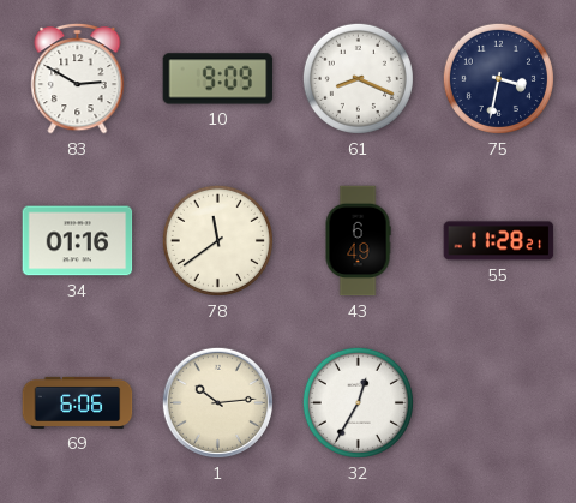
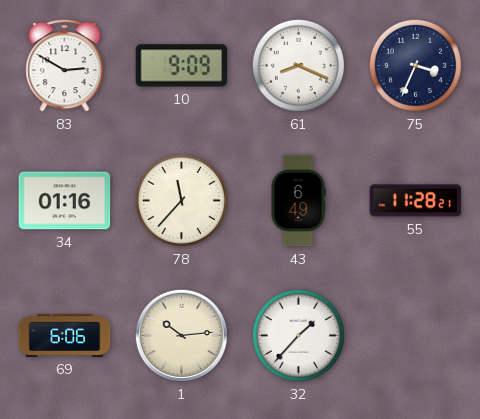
75: 3:32 -> 3:34 (415, 65)
78: 11:39 -> 11:37 (181, 200)
32: 12:35 -> 1:37 (298, 335)
